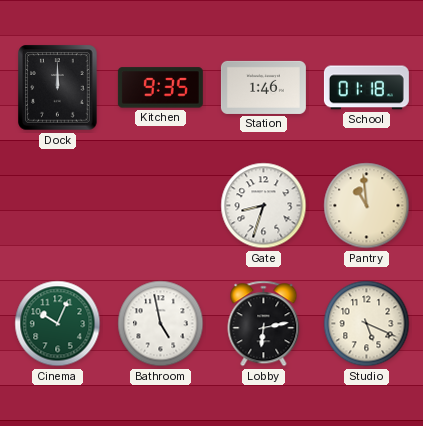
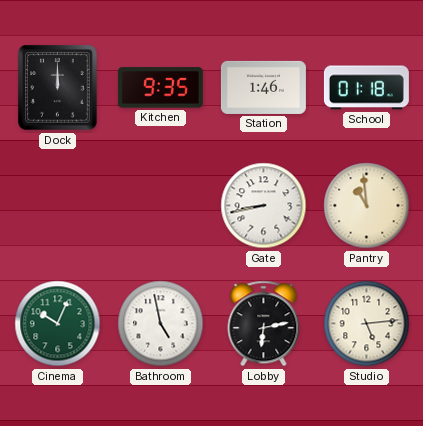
Gate: 8:33 -> 8:43 (264, 206)
Studio: 5:19 -> 5:14 (367, 324)
